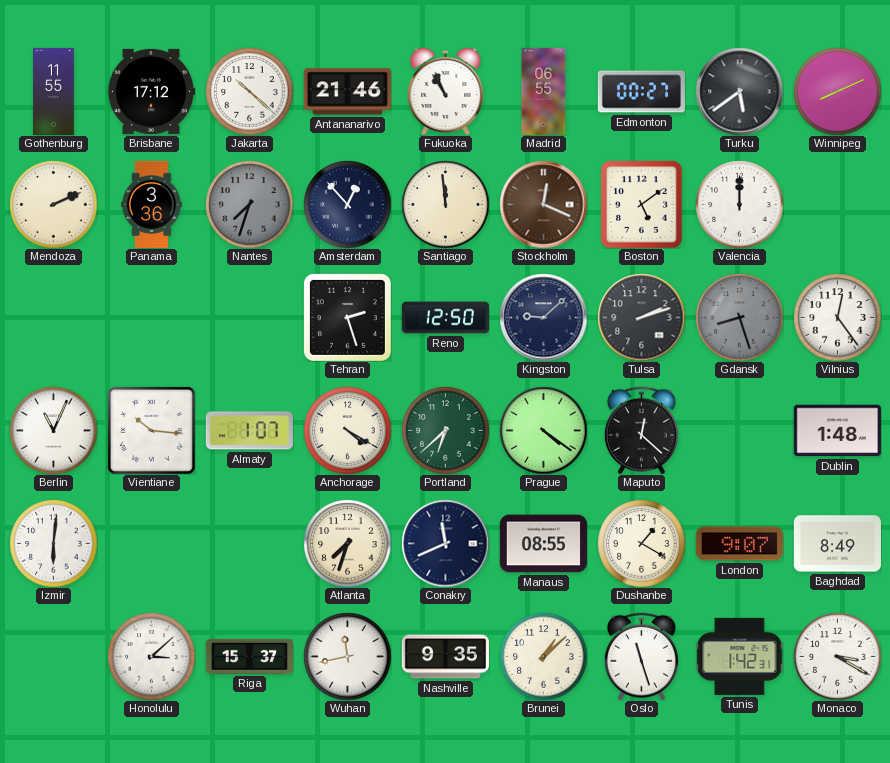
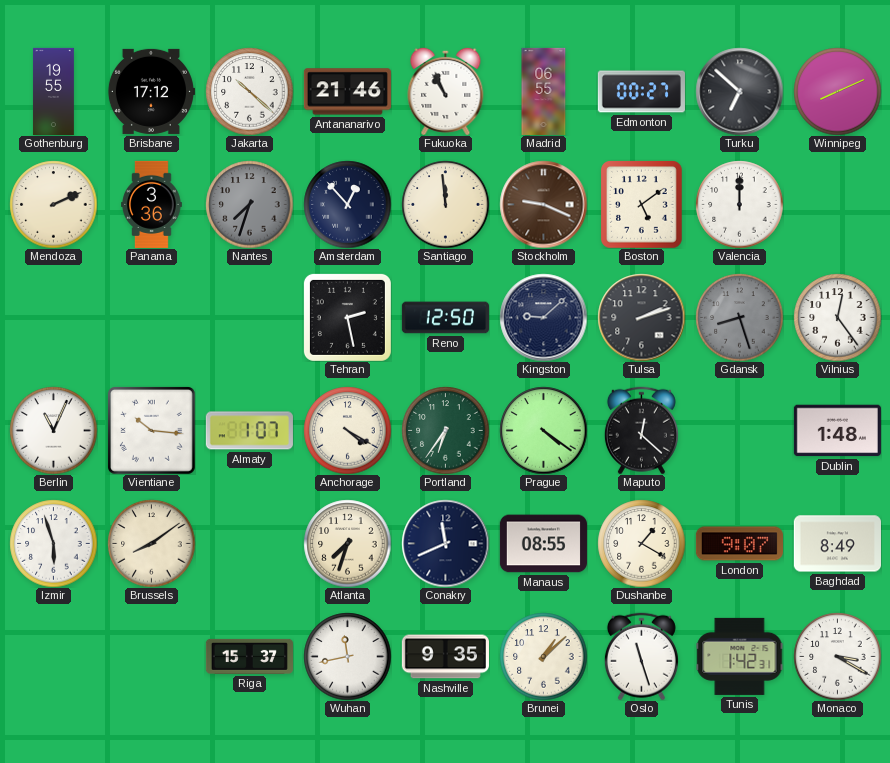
Gothenburg: 11:55 -> 19:55 (54, 91)
Turku: 5:39 -> 6:52 (739, 91)
Stockholm: 12:19 -> 9:19 (543, 204)
Tehran: 2:27 -> 2:28 (347, 317)
Portland: 6:38 -> 6:36 (445, 430)
Izmir: 6:01 -> 5:57 (53, 543)
Brussels: none -> 8:09 (151, 543)
Honolulu: 3:08 -> none (151, 656)
